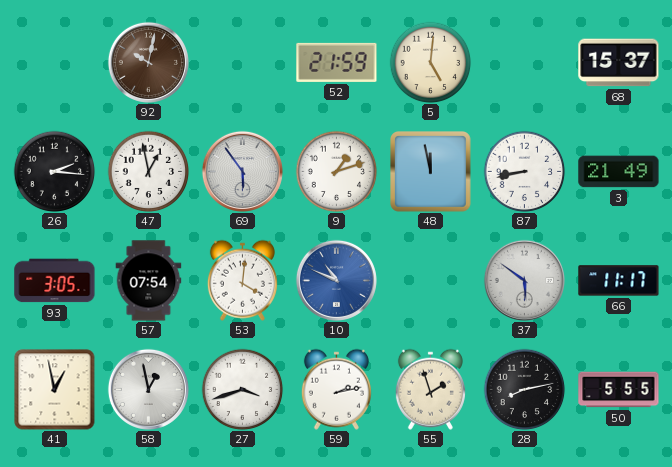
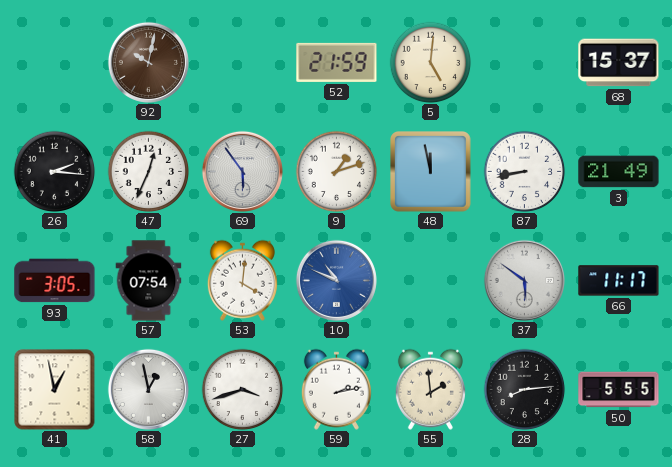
47: 12:58 -> 12:34 (148, 171)
55: 1:57 -> 1:59 (430, 389)
28: 8:13 -> 8:14 (524, 389)
